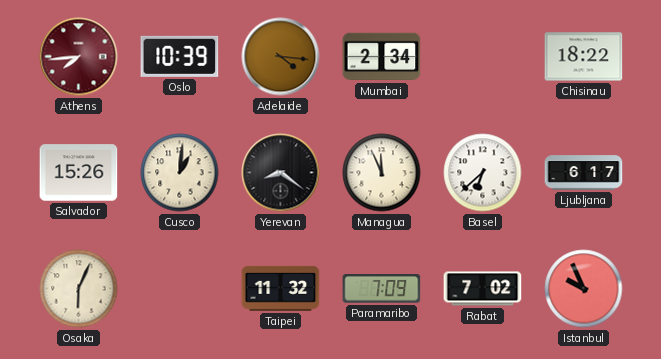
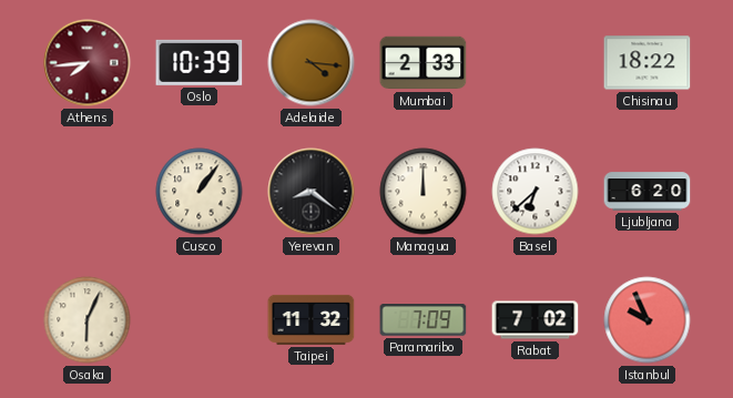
Mumbai: 2:34 -> 2:33 (424, 63)
Salvador: 15:26 -> none (79, 173)
Cusco: 1:01 -> 1:06 (200, 192)
Managua: 11:56 -> 12:00 (424, 192)
Ljubljana: 6:17 -> 6:20 (648, 192)
